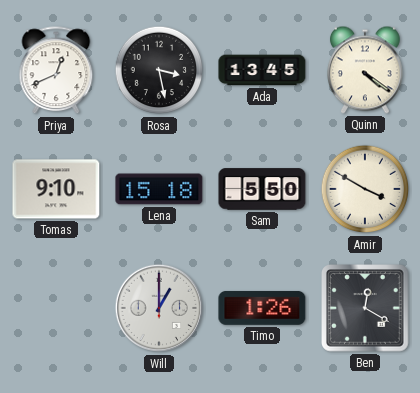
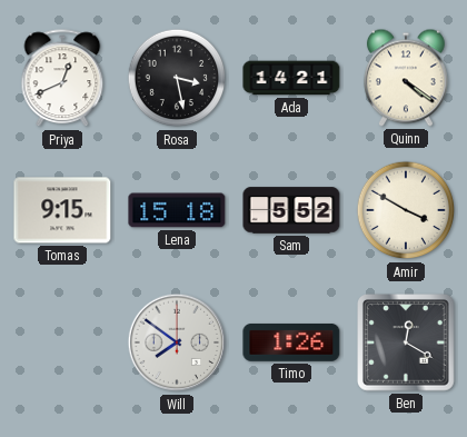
Ada: 13:45 -> 14:21 (291, 78)
Tomas: 9:10 -> 9:15 (62, 210)
Sam: 5:50 -> 5:52 (291, 210)
Will: 1:00 -> 7:51 (177, 342)
